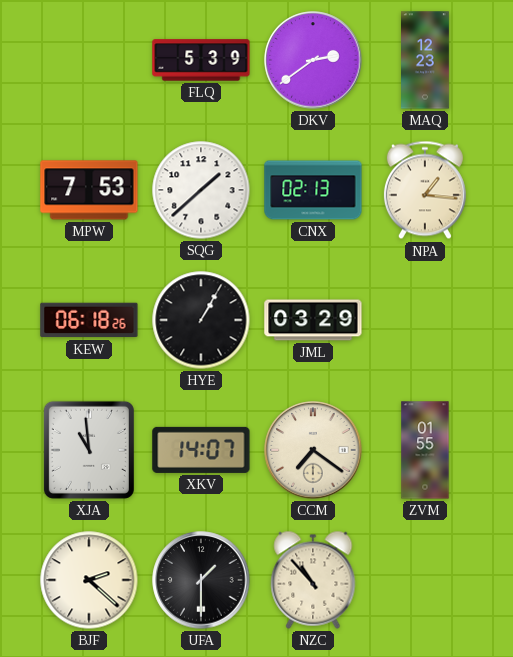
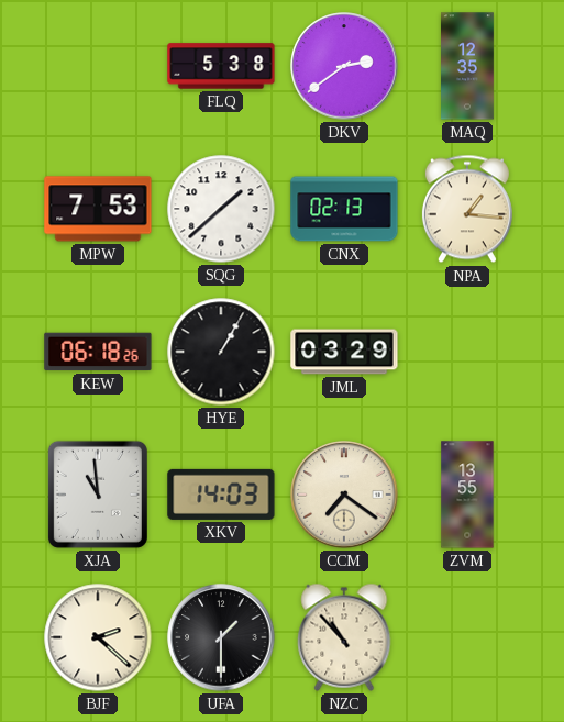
FLQ: 5:39 -> 5:38 (221, 66)
MAQ: 12:23 -> 12:35 (468, 66)
XKV: 14:07 -> 14:03 (221, 495)
ZVM: 01:55 -> 13:55 (467, 495)
